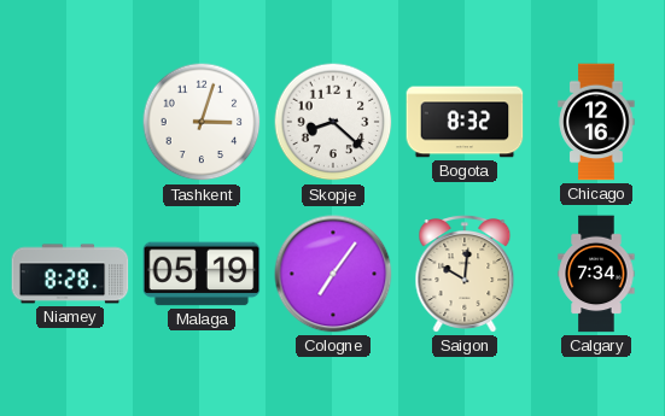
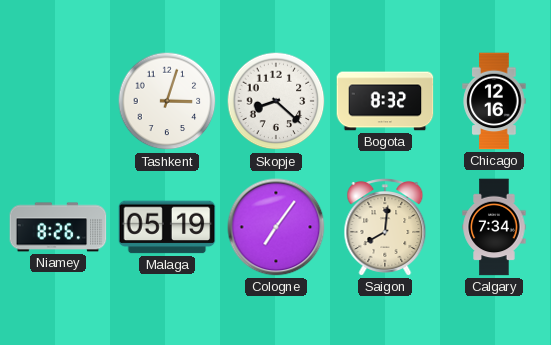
Niamey: 8:28 -> 8:26 (58, 227)
Saigon: 10:01 -> 8:01 (385, 227)
